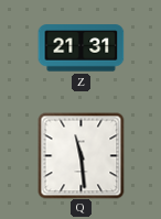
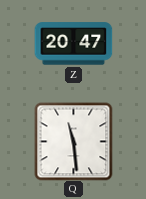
Z: 21:31 -> 20:47 (73, 44)
